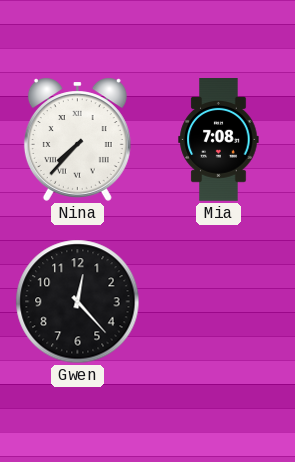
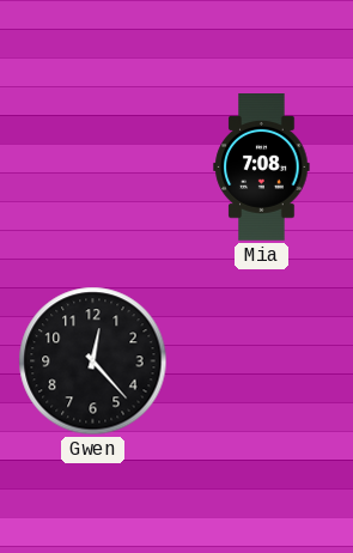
Nina: 7:37 -> none (77, 139)
